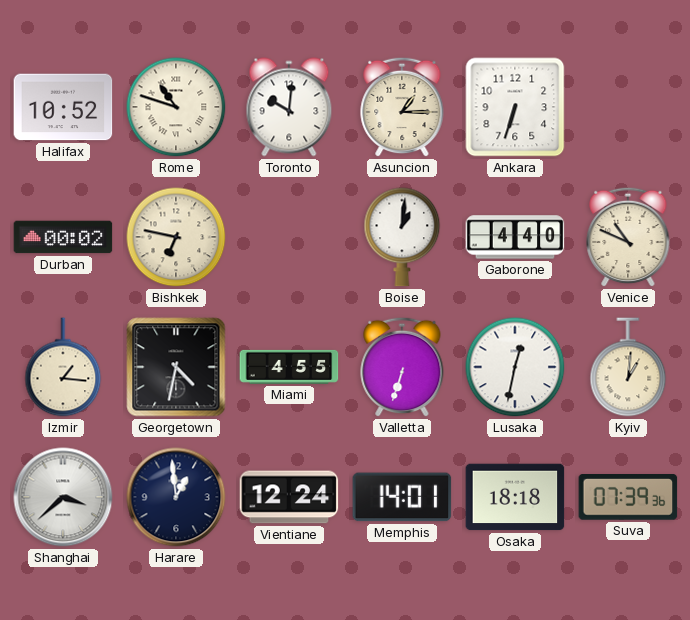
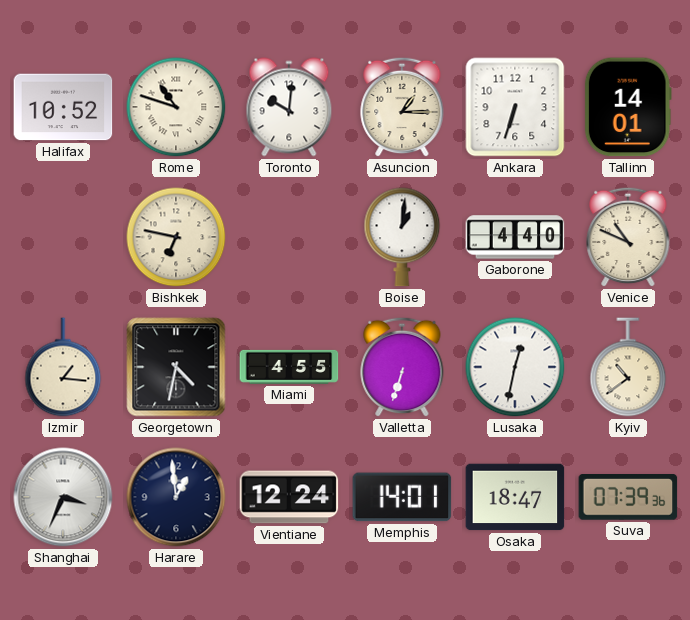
Tallinn: none -> 14:01 (628, 107)
Durban: 00:02 -> none (63, 237)
Kyiv: 1:01 -> 10:39 (628, 367)
Shanghai: 3:38 -> 3:34 (63, 497)
Osaka: 18:18 -> 18:47 (515, 497)
